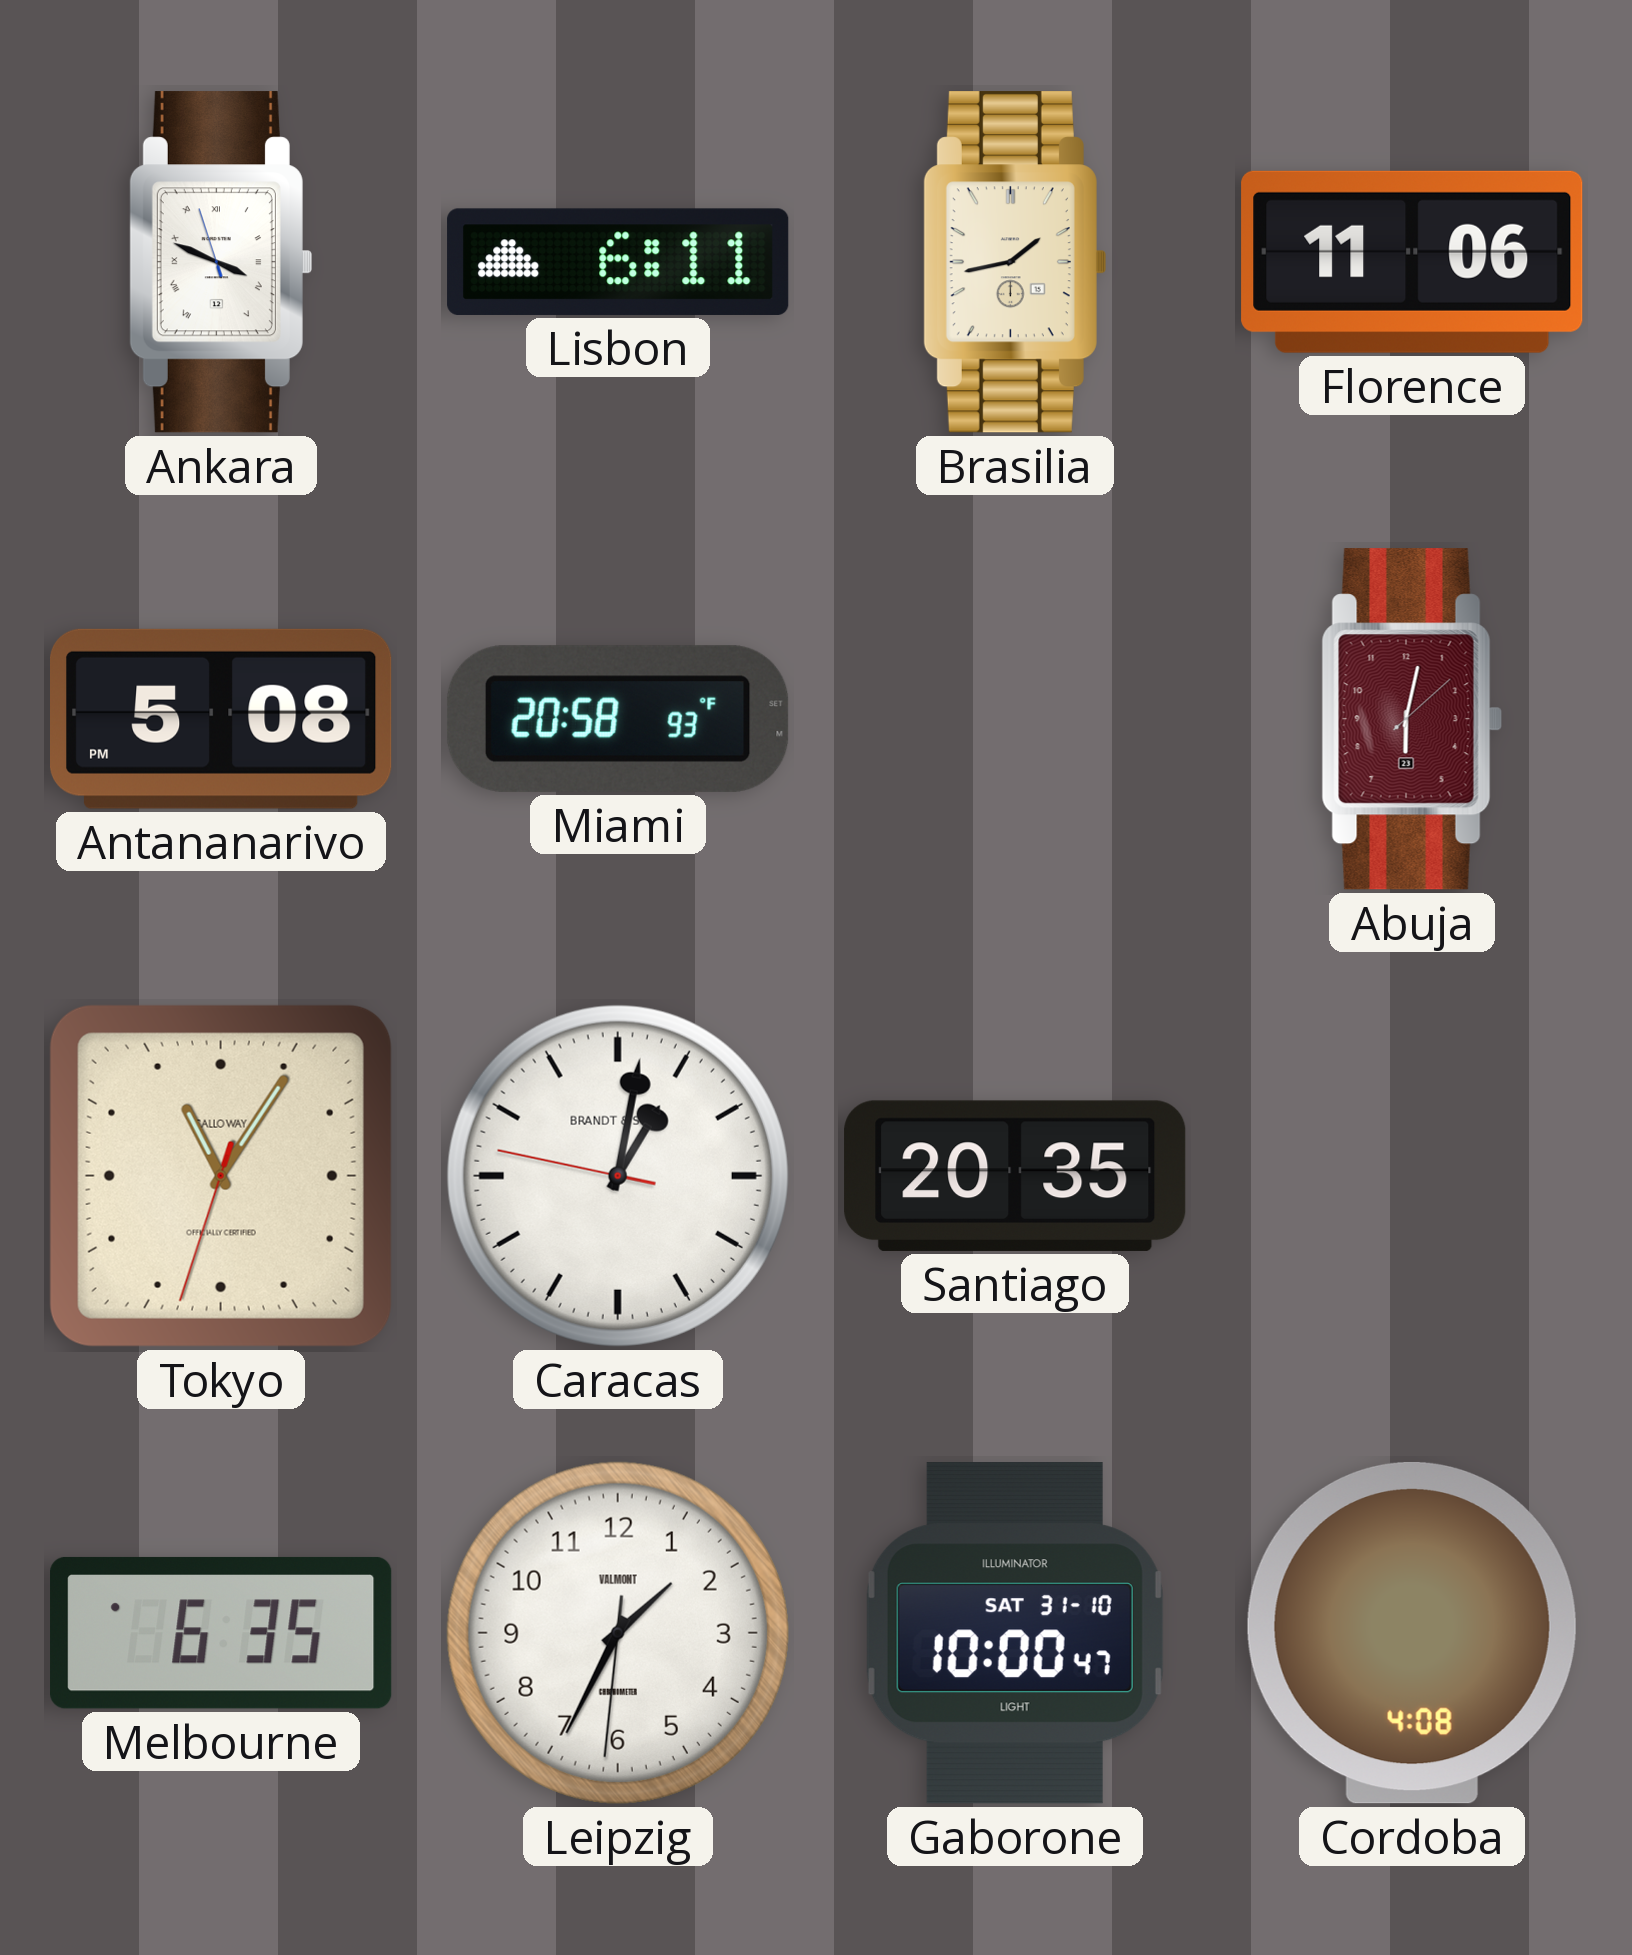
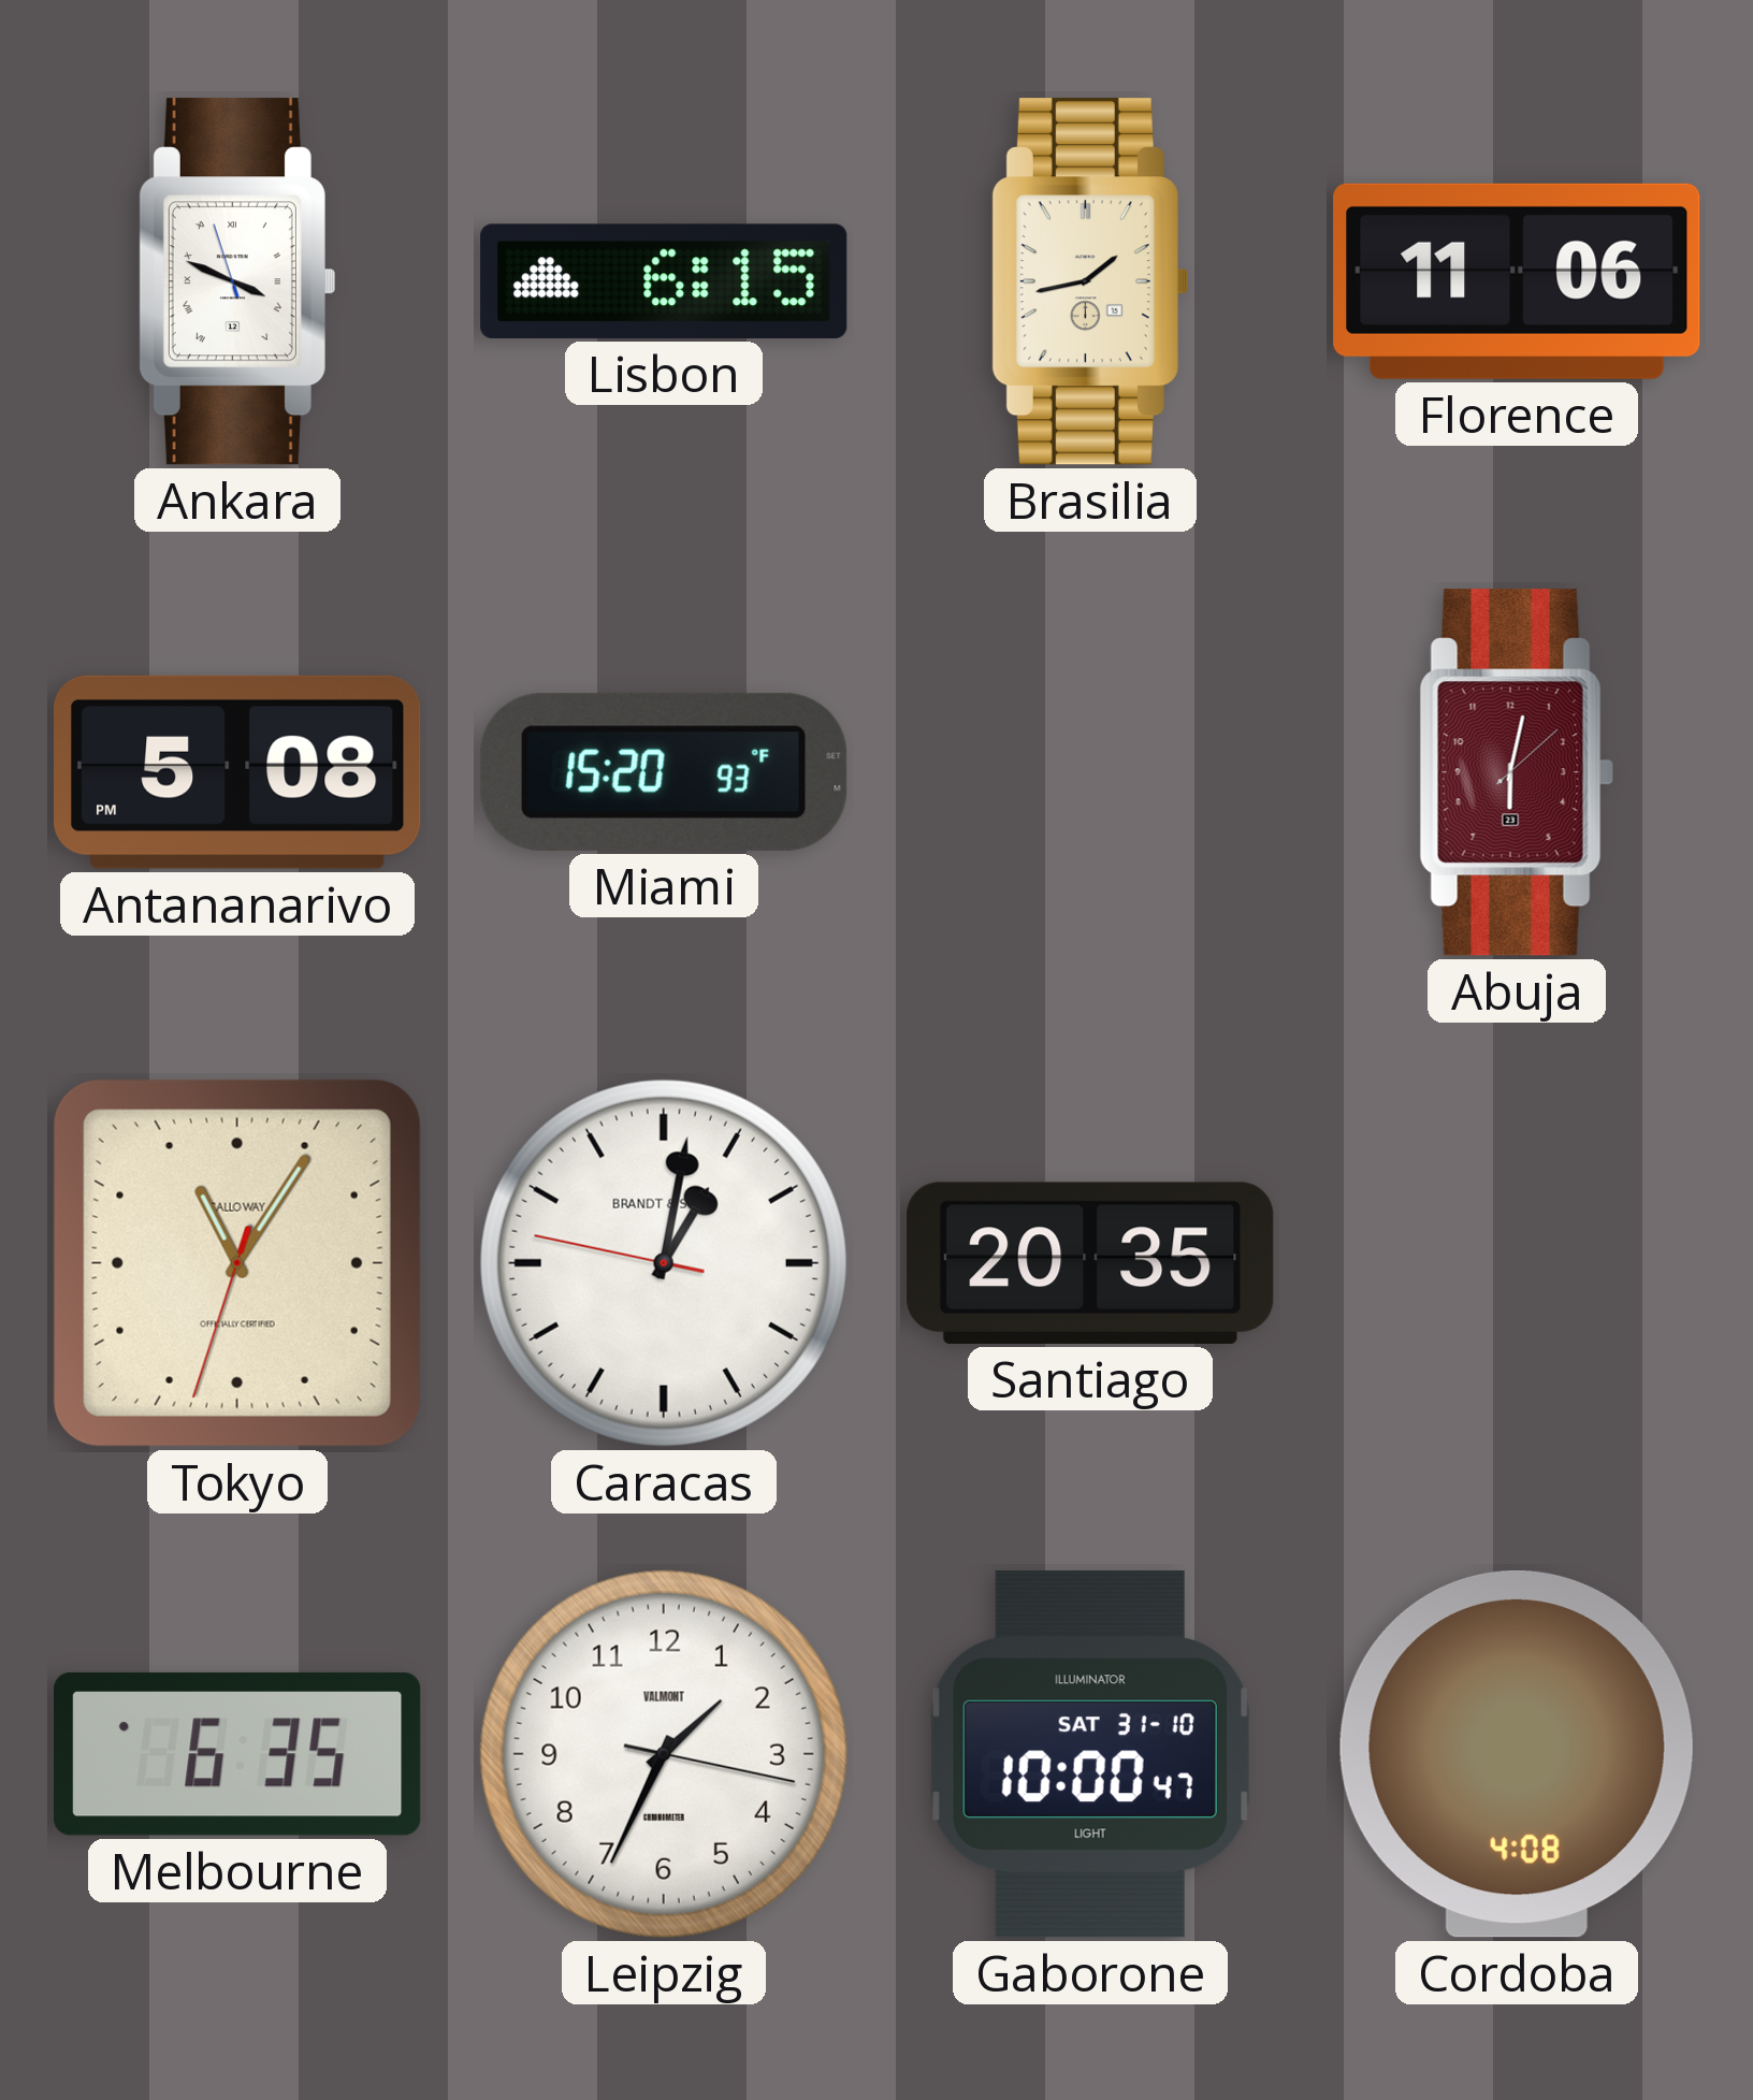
Lisbon: 6:11 -> 6:15 (664, 281)
Miami: 20:58 -> 15:20 (664, 772)
Leipzig: 1:34:31 -> 1:34:17 (664, 1754)
